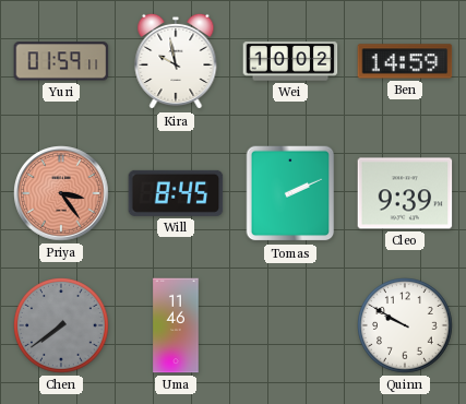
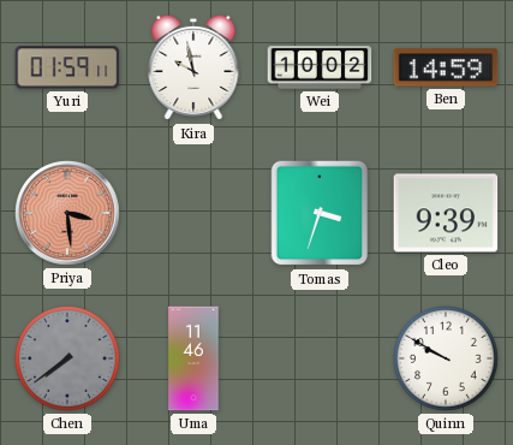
Priya: 3:24 -> 3:29 (67, 213)
Will: 8:45 -> none (176, 193)
Tomas: 2:11 -> 3:33 (320, 213)
